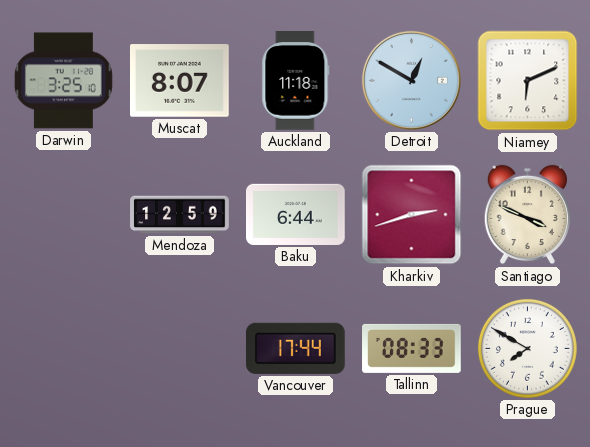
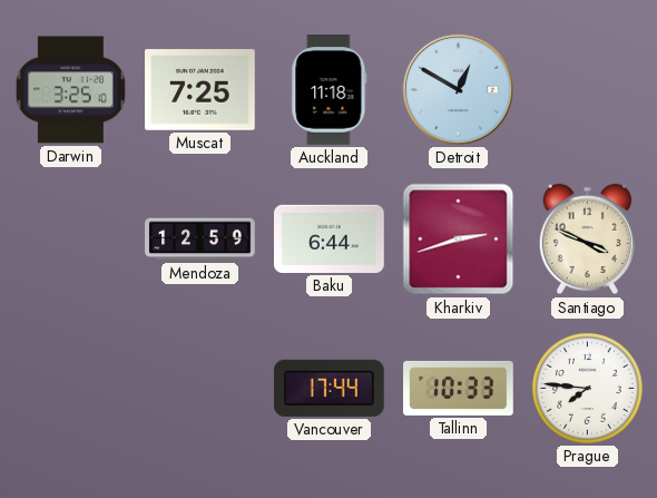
Muscat: 8:07 -> 7:25 (200, 90)
Niamey: 6:11 -> none (528, 81)
Tallinn: 08:33 -> 10:33 (459, 388)
Prague: 7:50 -> 7:46 (587, 388)
